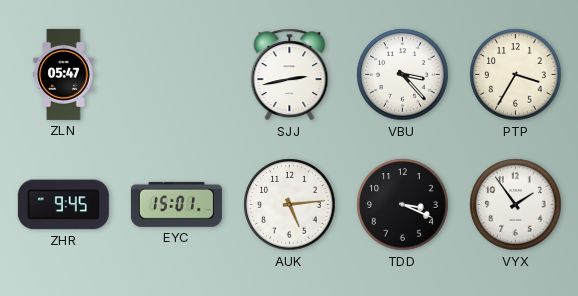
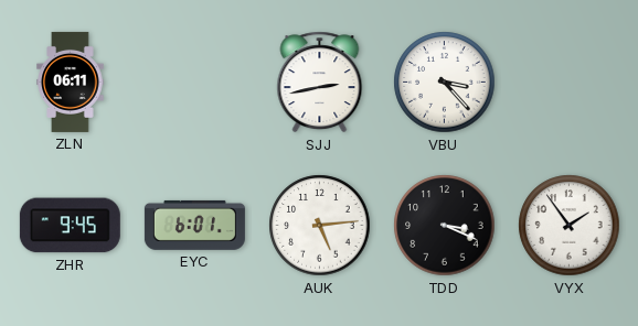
ZLN: 05:47 -> 06:11 (71, 81)
PTP: 3:35 -> none (516, 75)
EYC: 15:01 -> 6:01 (194, 225)
